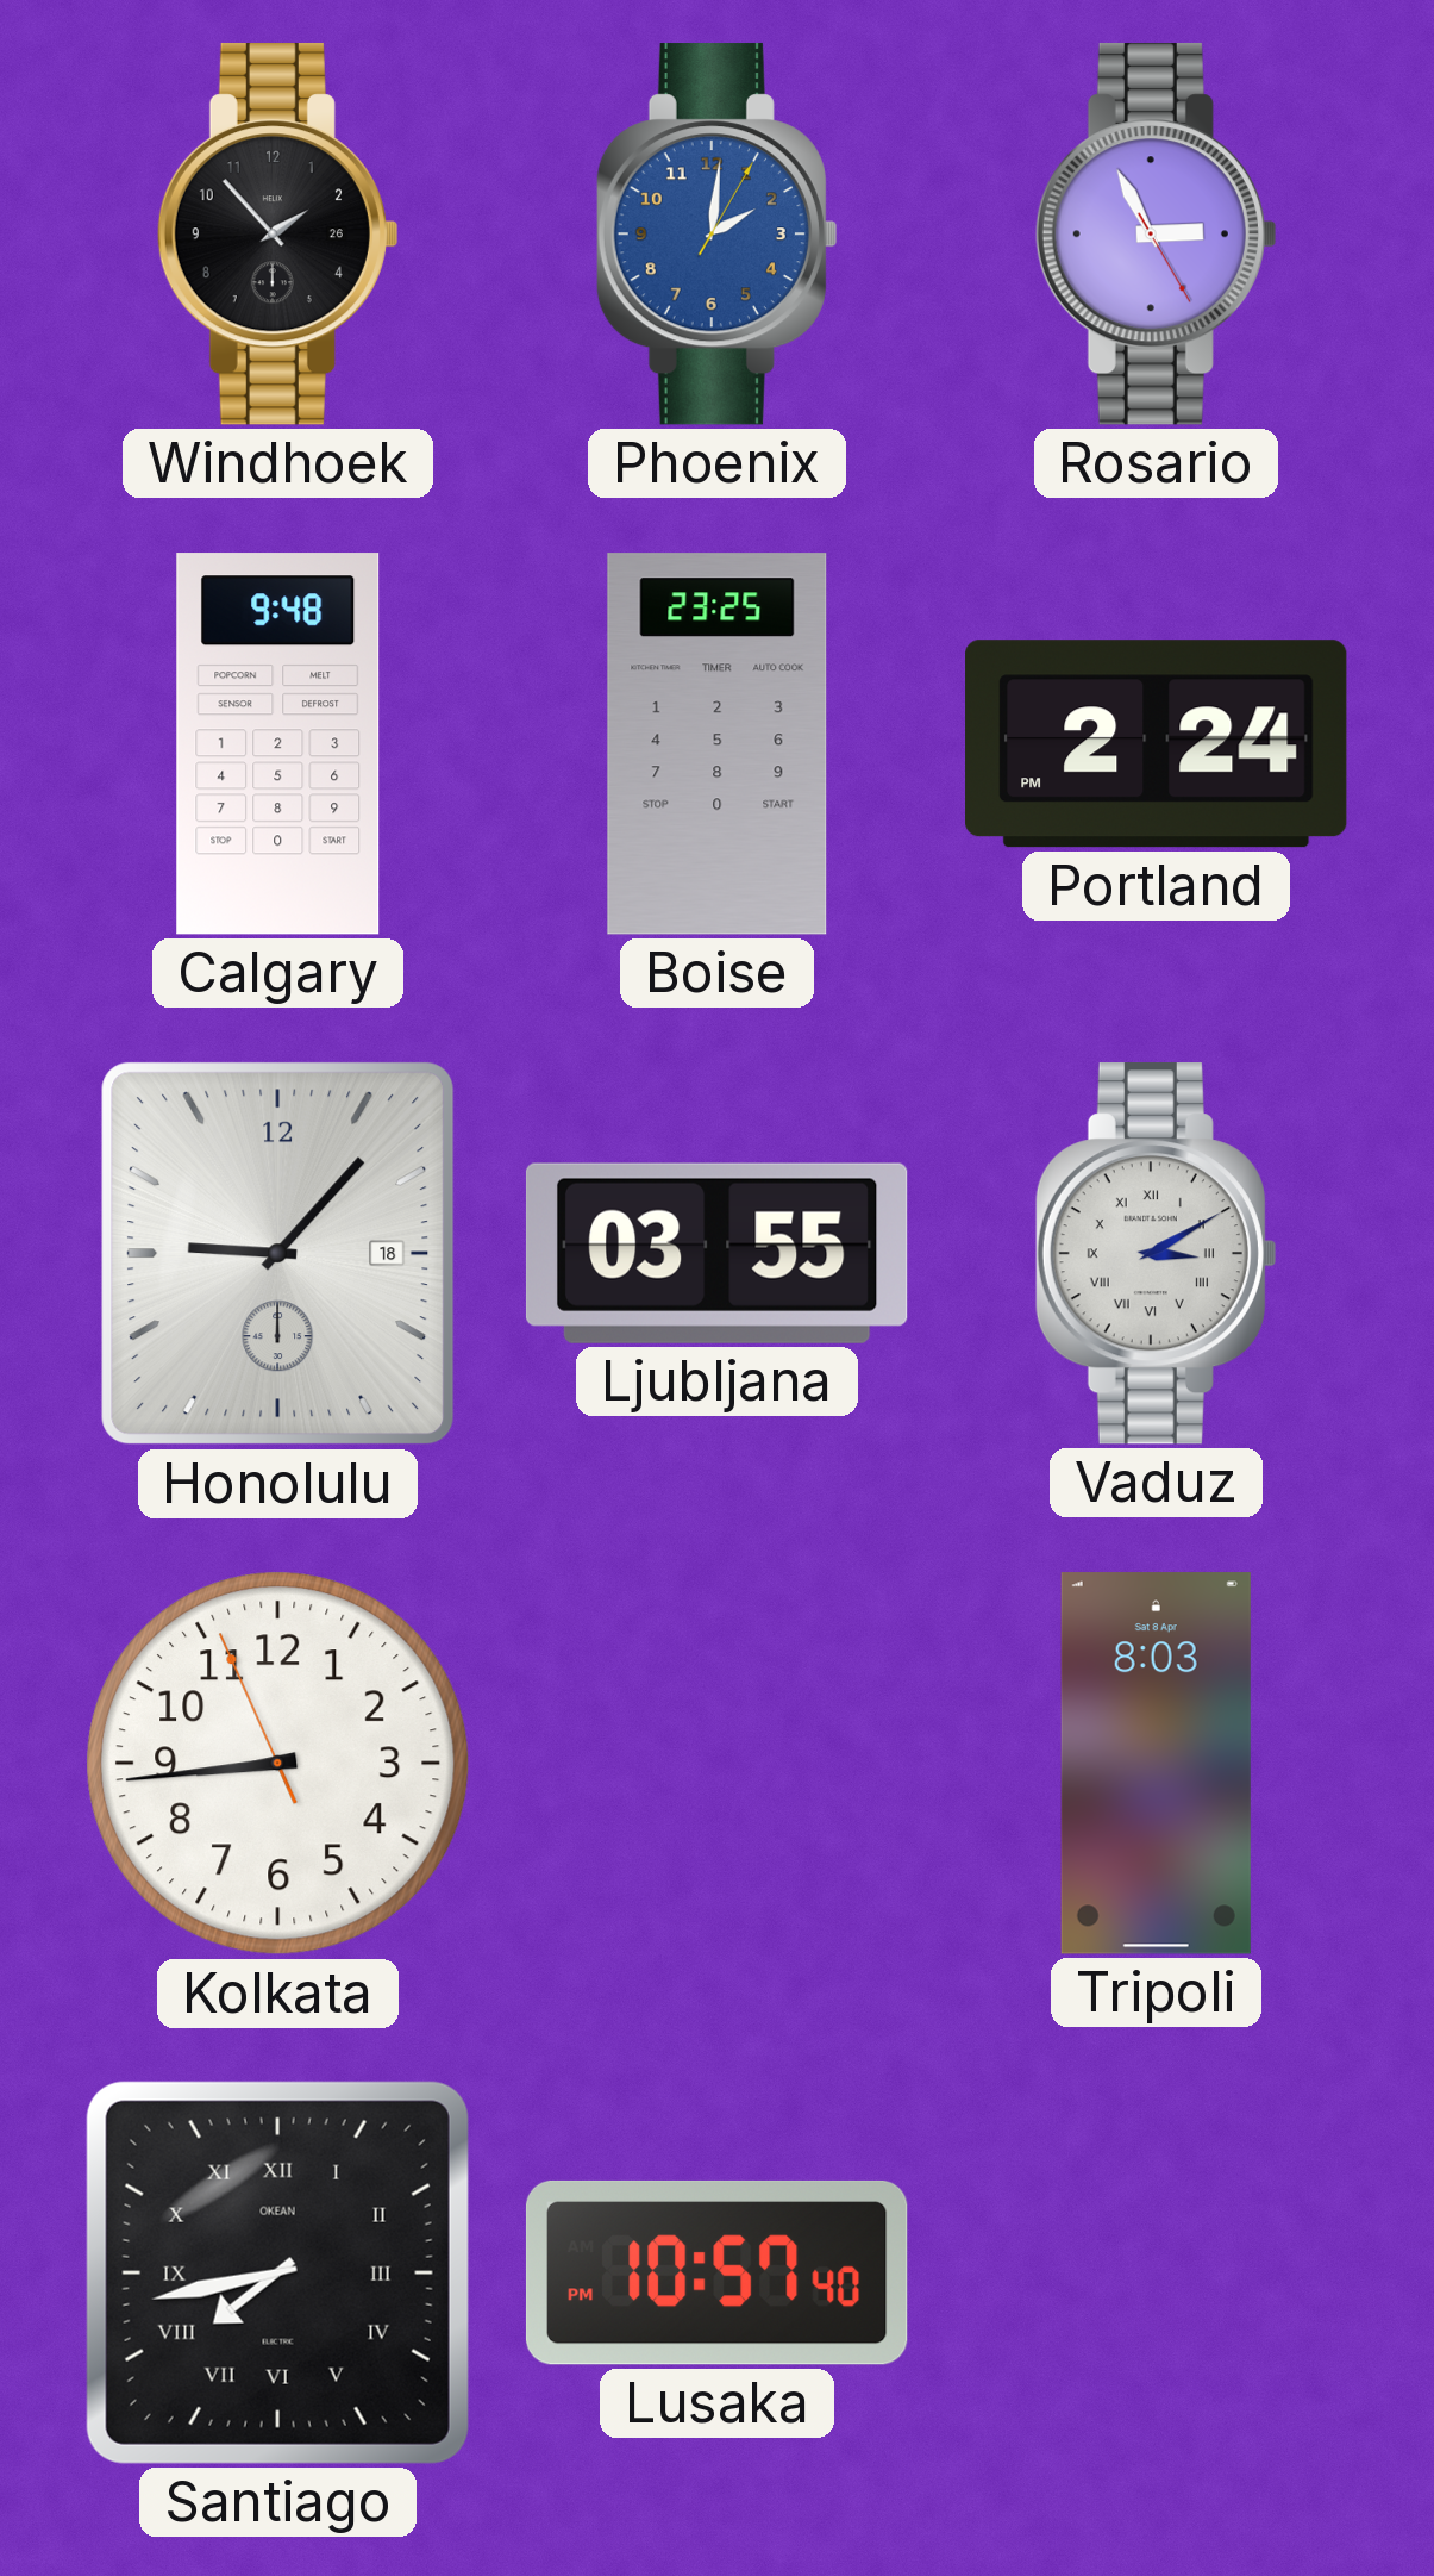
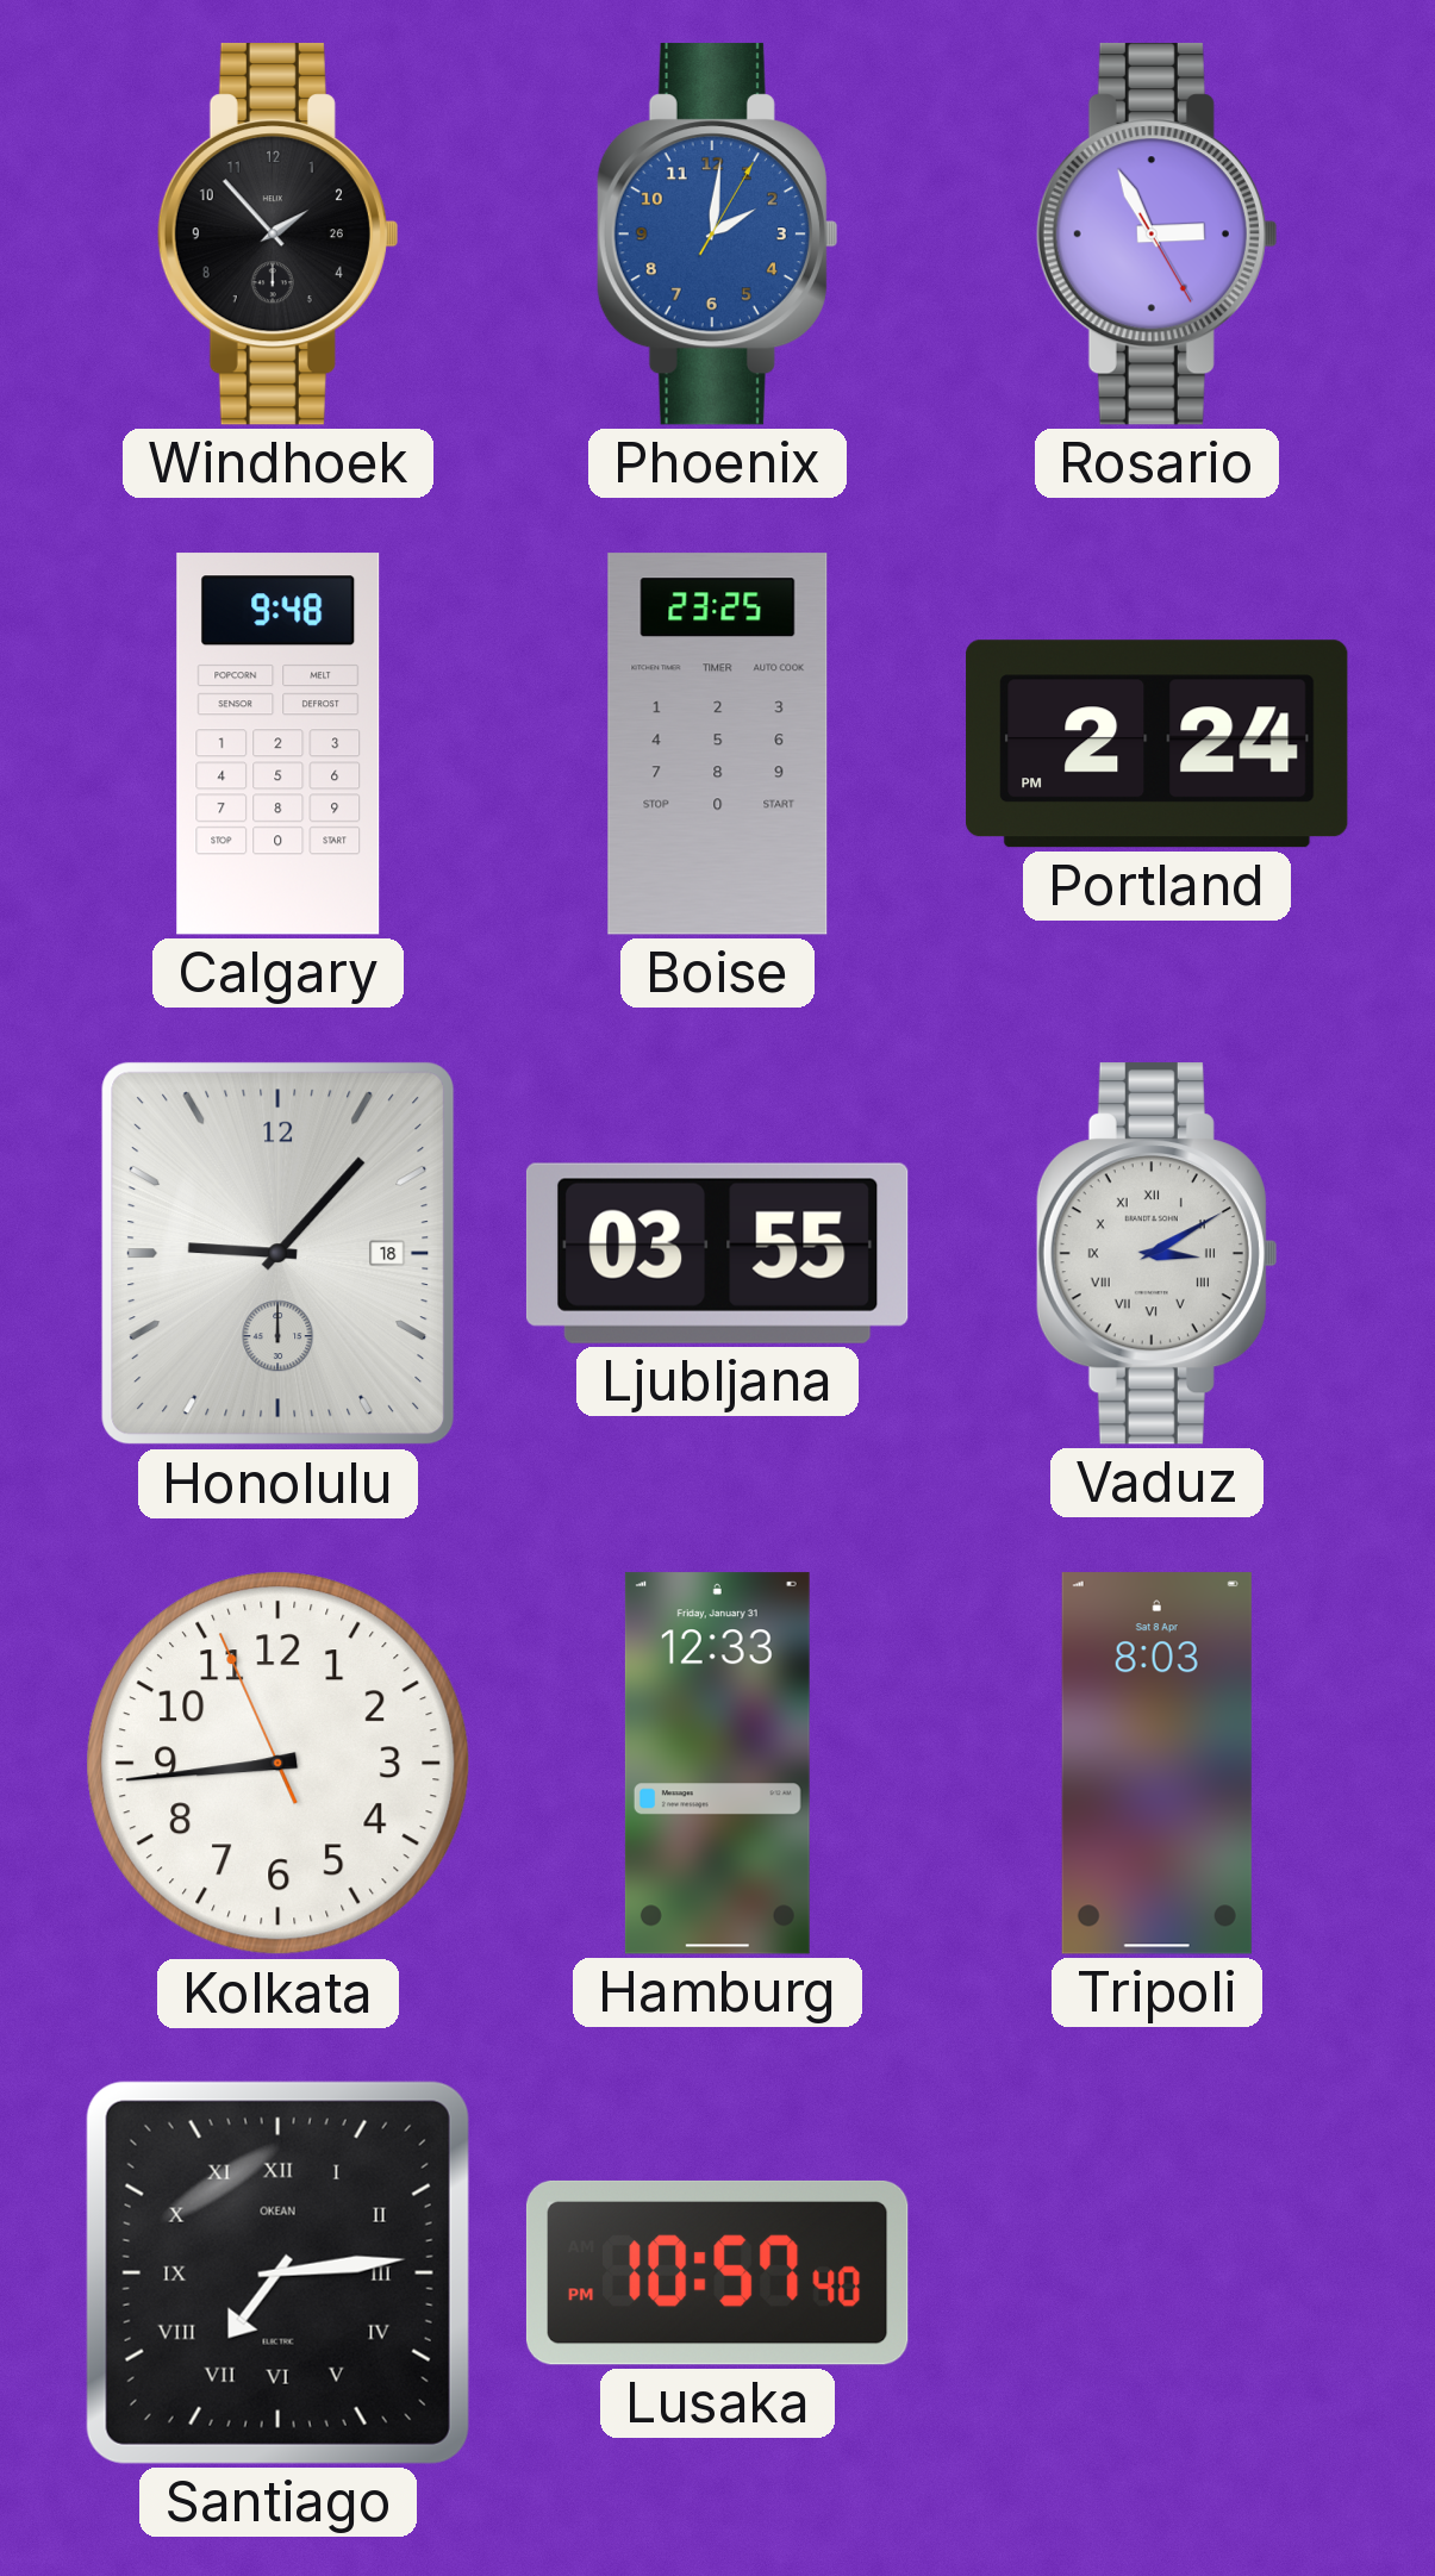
Hamburg: none -> 12:33 (717, 1764)
Santiago: 7:43 -> 7:14 (277, 2272)
